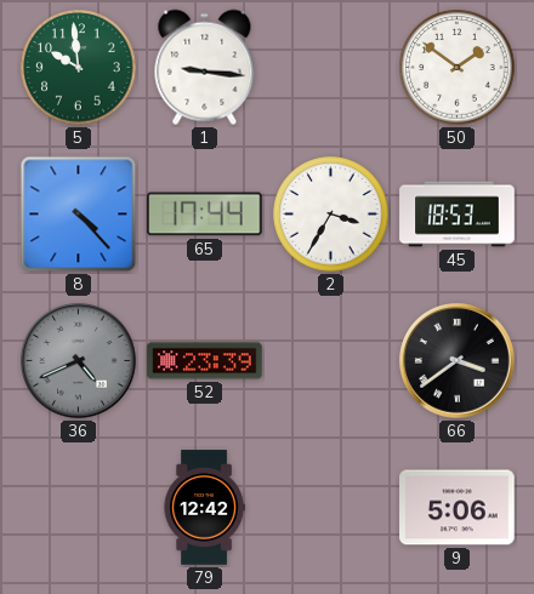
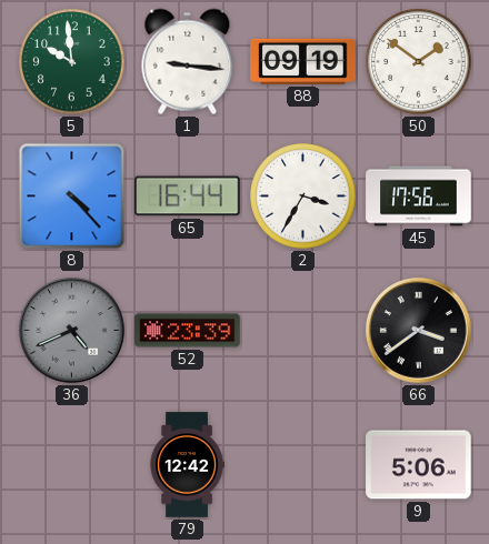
88: none -> 09:19 (303, 61)
65: 17:44 -> 16:44 (188, 197)
45: 18:53 -> 17:56 (419, 197)
